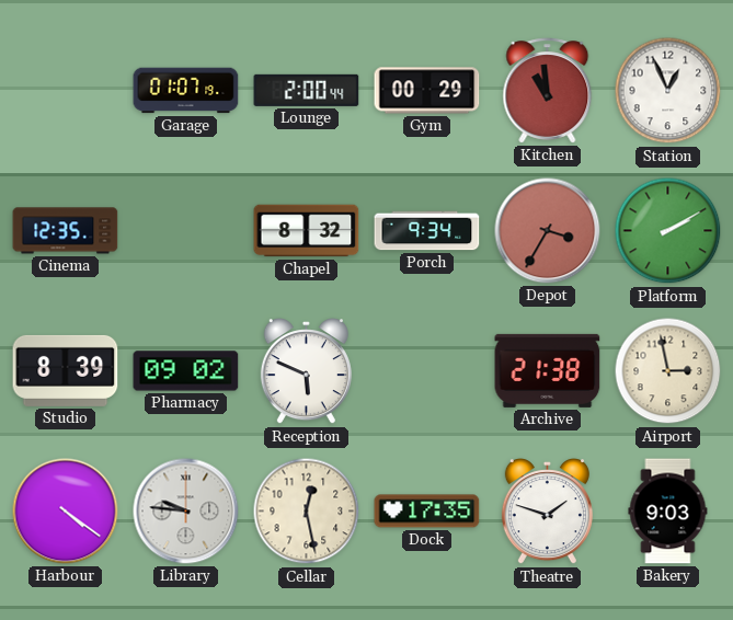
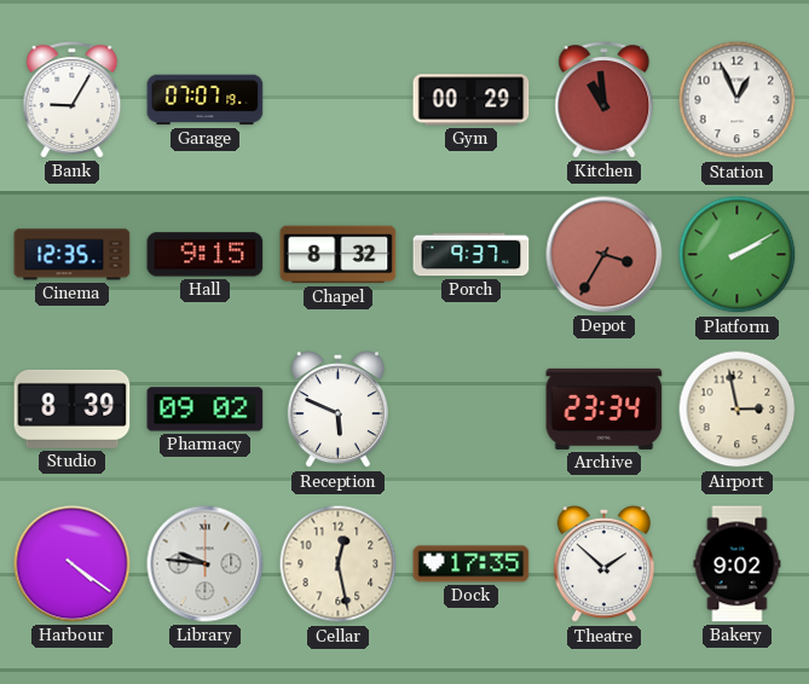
Bank: none -> 9:05 (73, 100)
Garage: 01:07 -> 07:07 (206, 100)
Lounge: 2:00 -> none (307, 90)
Hall: none -> 9:15 (206, 255)
Porch: 9:34 -> 9:37 (472, 255)
Archive: 21:38 -> 23:34 (605, 408)
Theatre: 1:48 -> 1:52 (603, 566)
Bakery: 9:03 -> 9:02 (738, 564)
